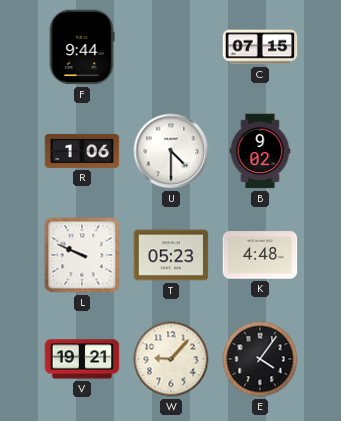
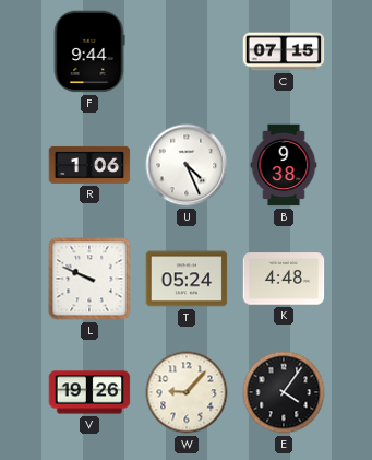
U: 4:30 -> 4:26 (187, 165)
B: 9:02 -> 9:38 (284, 165)
T: 05:23 -> 05:24 (187, 279)
V: 19:21 -> 19:26 (89, 392)
